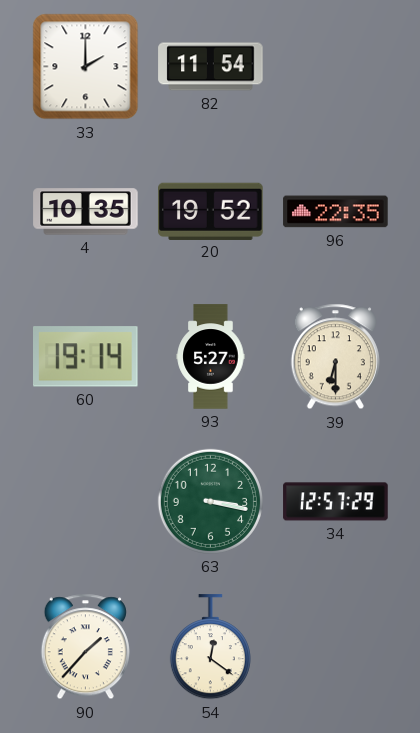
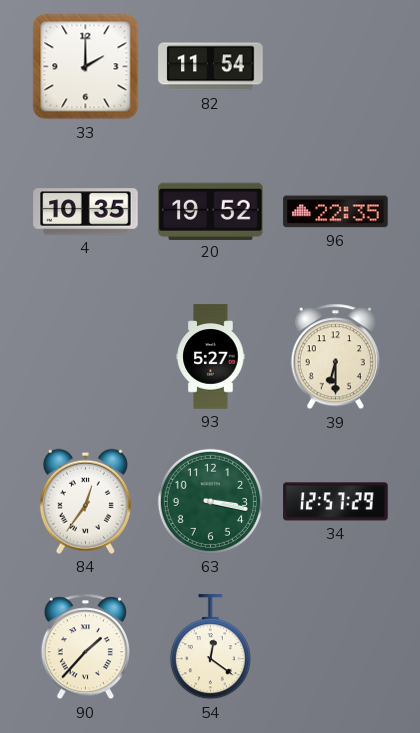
60: 19:14 -> none (86, 357)
84: none -> 12:36 (85, 501)
